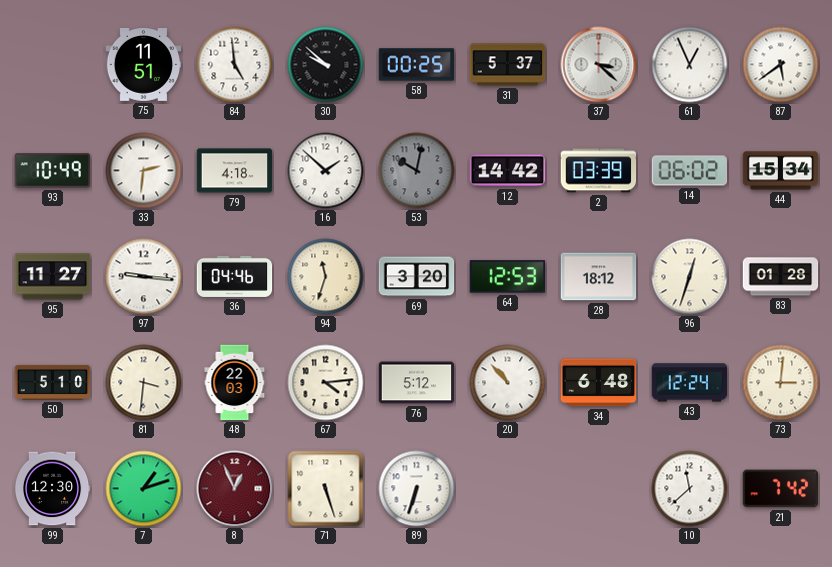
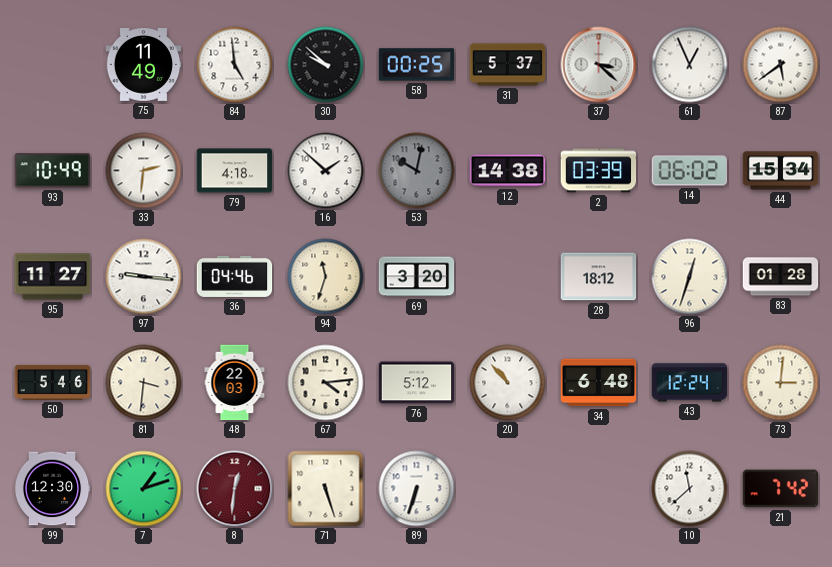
75: 11:51 -> 11:49 (144, 65)
12: 14:42 -> 14:38 (508, 171)
64: 12:53 -> none (508, 277)
50: 5:10 -> 5:46 (53, 382)
8: 12:56 -> 12:31 (235, 489)
